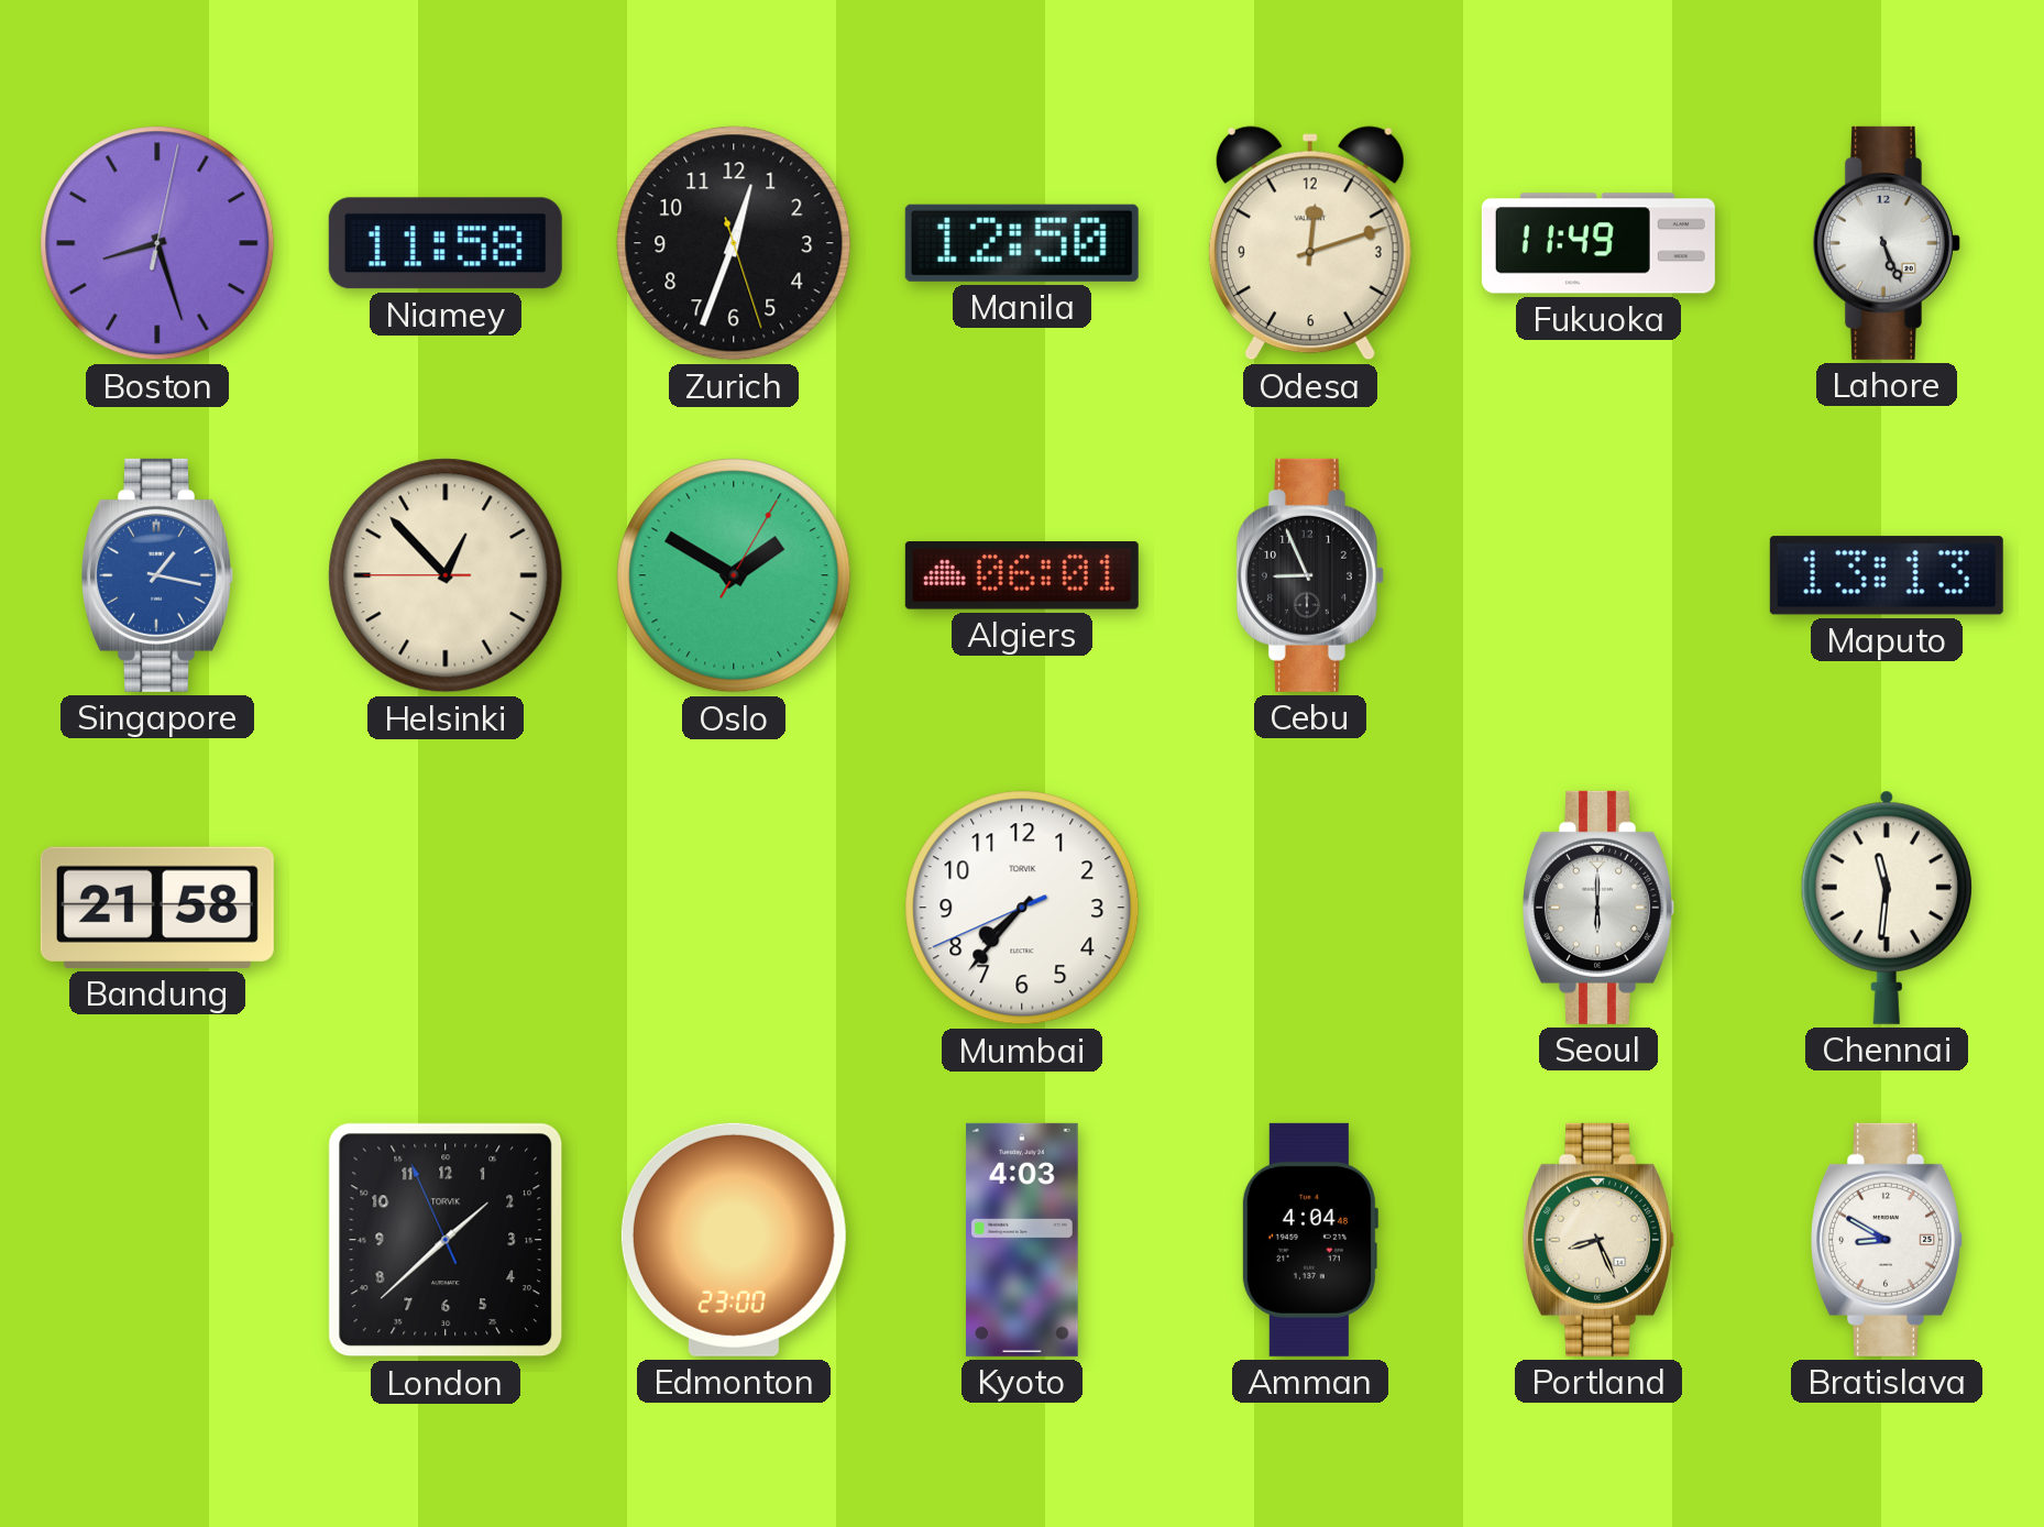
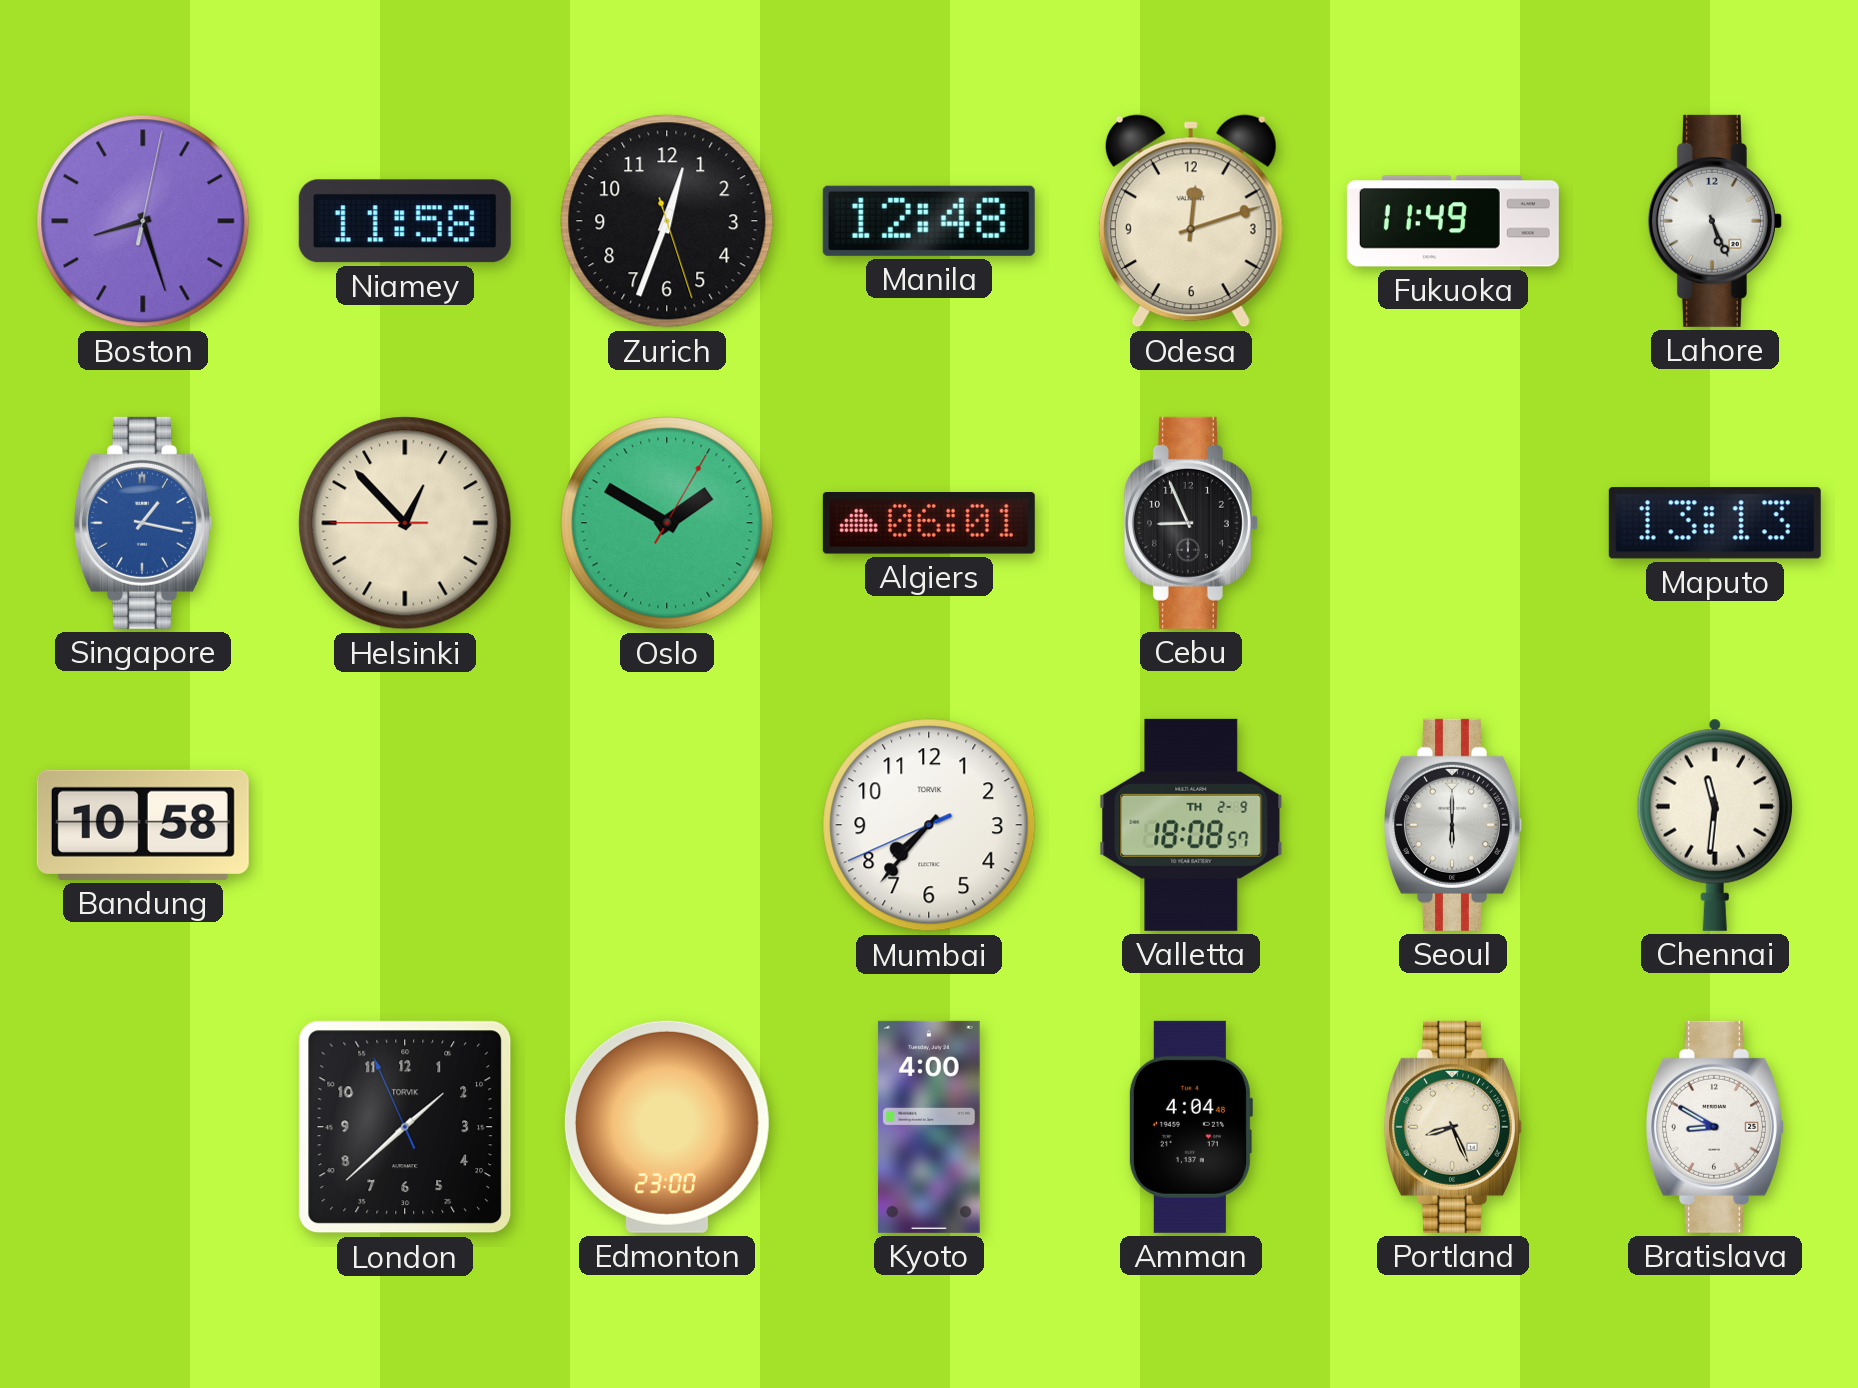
Manila: 12:50 -> 12:48 (929, 221)
Bandung: 21:58 -> 10:58 (143, 825)
Valletta: none -> 18:08 (1191, 825)
Kyoto: 4:03 -> 4:00 (929, 1127)
